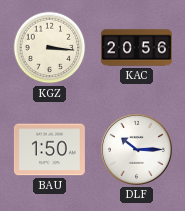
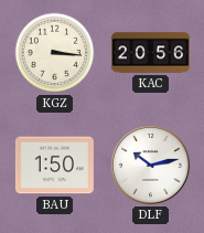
DLF: 10:15 -> 10:13 (150, 165)
